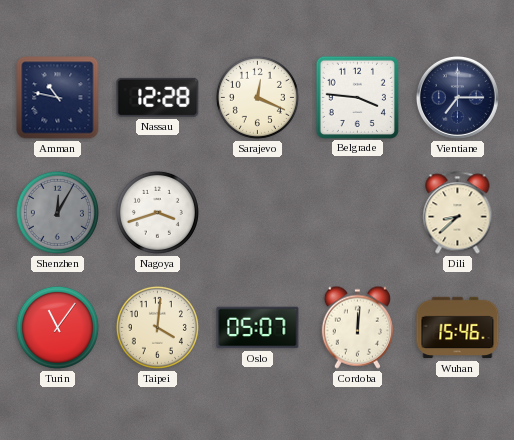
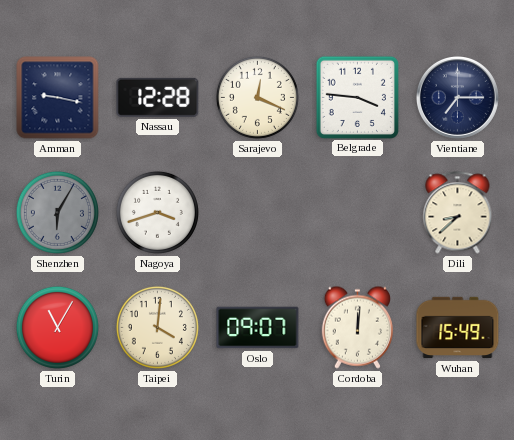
Amman: 10:47 -> 9:17 (58, 98)
Shenzhen: 12:05 -> 6:05 (57, 212)
Turin: 11:06 -> 11:05 (57, 327)
Oslo: 05:07 -> 09:07 (258, 328)
Wuhan: 15:46 -> 15:49 (458, 328)
